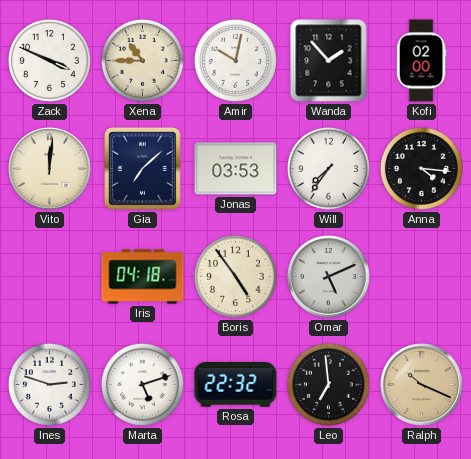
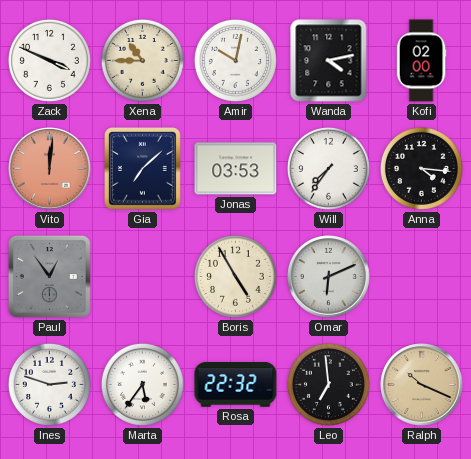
Wanda: 1:53 -> 4:13 (329, 61)
Vito dial: cream -> salmon (50, 169)
Paul: none -> 12:54 (49, 276)
Iris: 04:18 -> none (143, 277)
Boris: 4:54 -> 4:55 (235, 276)
Omar: 5:11 -> 6:11 (329, 277)
Marta: 5:12 -> 5:36 (142, 384)
